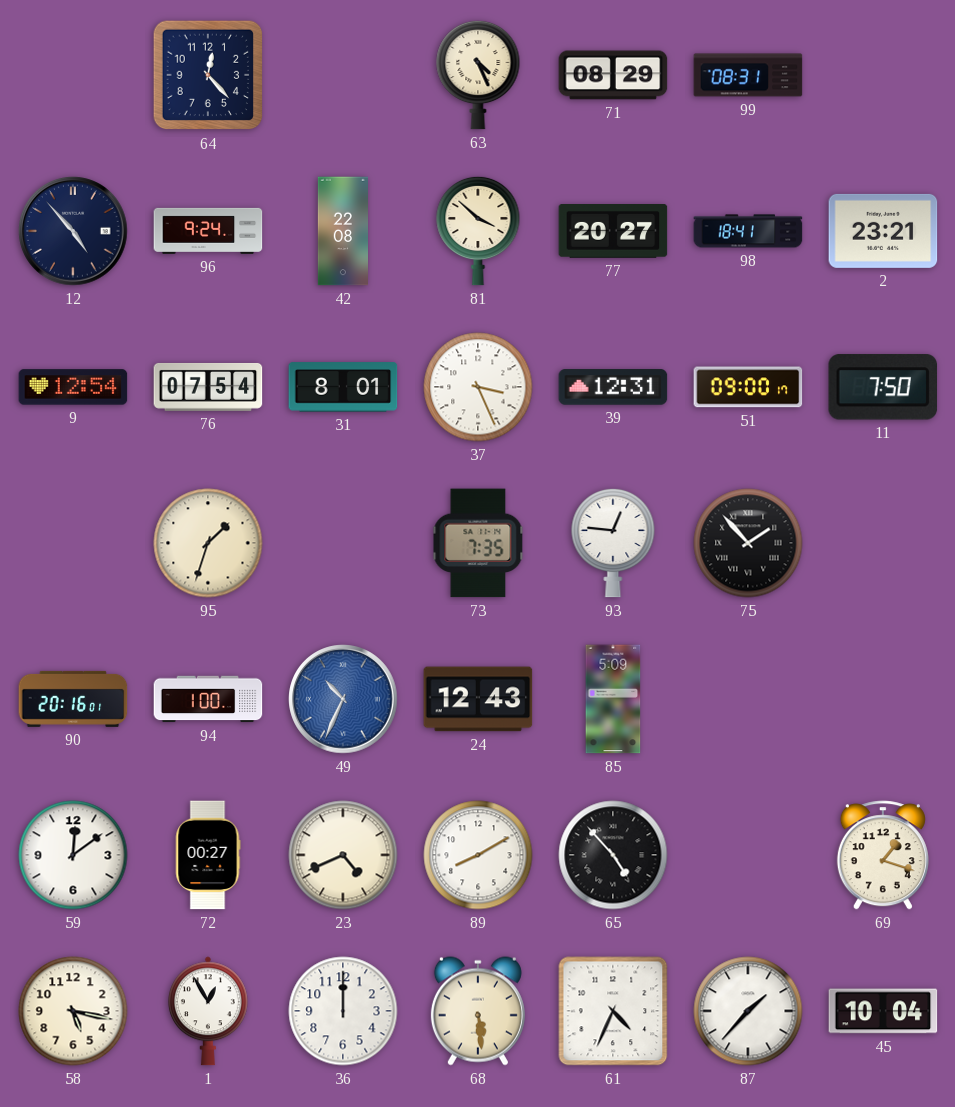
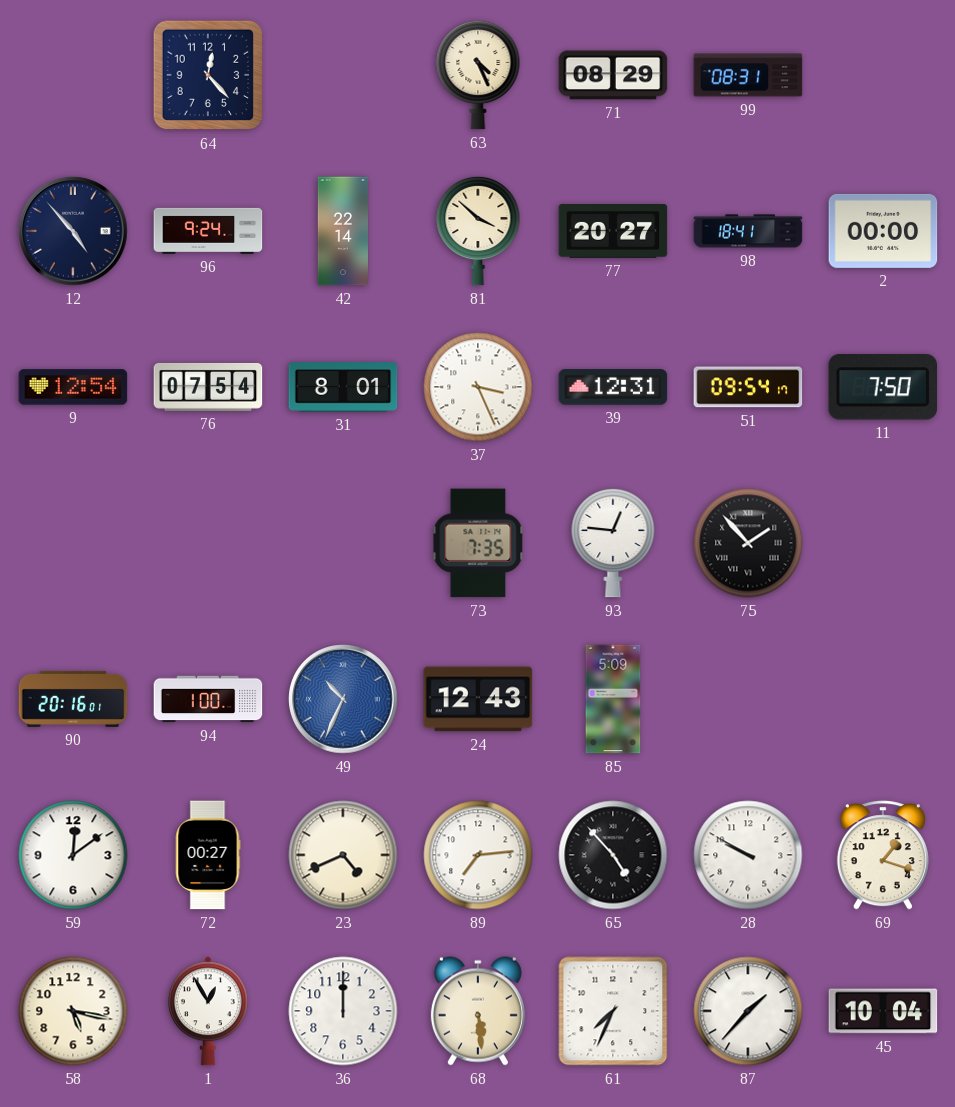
42: 22:08 -> 22:14 (342, 231)
2: 23:21 -> 00:00 (883, 231)
51: 09:00 -> 09:54 (748, 387)
95: 1:33 -> none (208, 543)
89: 8:10 -> 7:14 (478, 855)
28: none -> 9:50 (748, 855)
61: 4:34 -> 7:34 (613, 1011)
